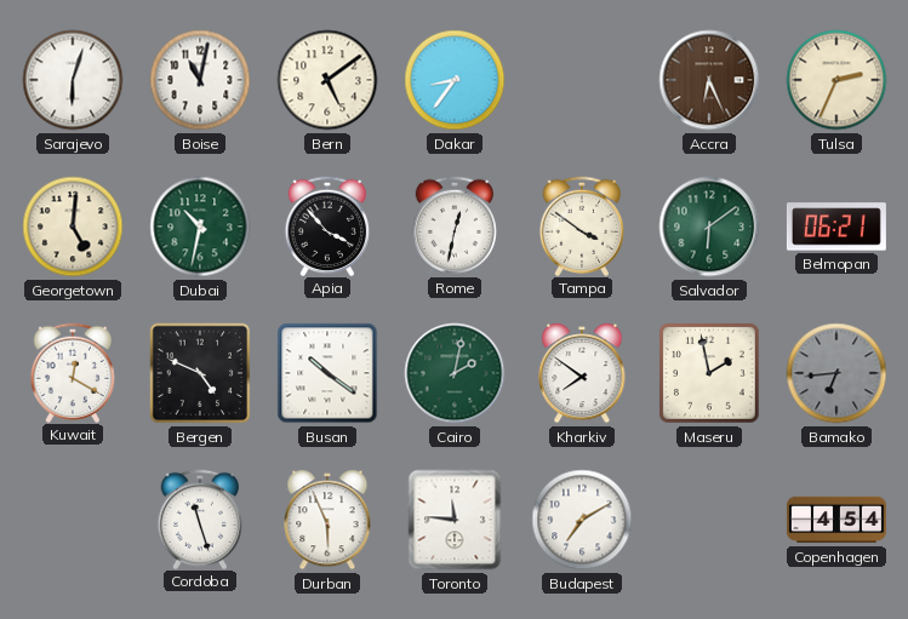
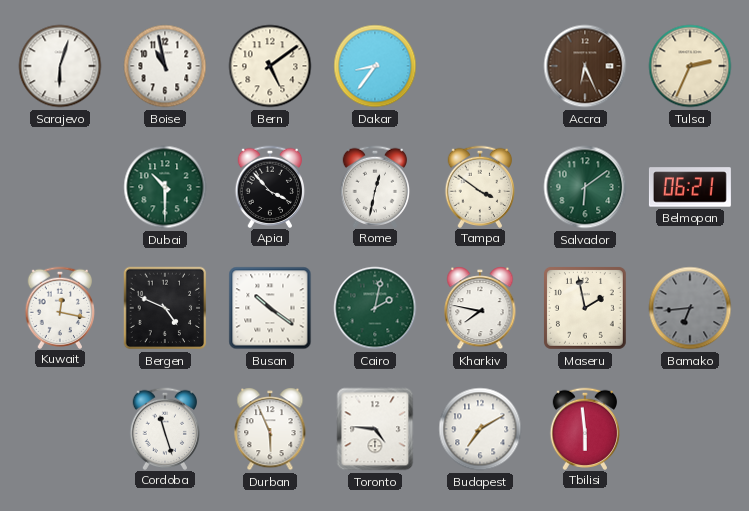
Boise: 11:02 -> 10:58 (165, 66)
Georgetown: 5:01 -> none (73, 227)
Dubai: 10:32 -> 10:30 (165, 187)
Kuwait: 12:20 -> 12:17 (60, 307)
Kharkiv: 7:51 -> 7:47 (480, 308)
Toronto: 11:46 -> 4:46 (375, 429)
Tbilisi: none -> 5:59 (585, 428)
Copenhagen: 4:54 -> none (836, 520)
